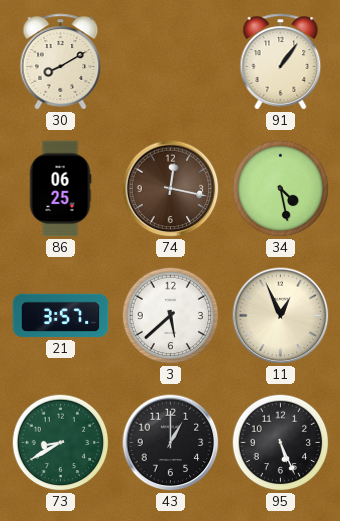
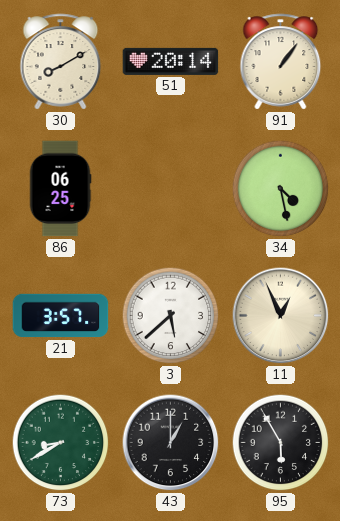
51: none -> 20:14 (171, 61)
74: 12:17 -> none (171, 189)
95: 5:26 -> 5:55 (281, 443)
